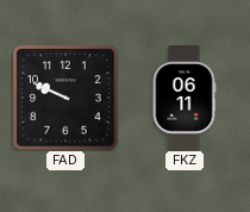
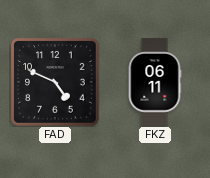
FAD: 9:49 -> 4:49 (55, 82)
